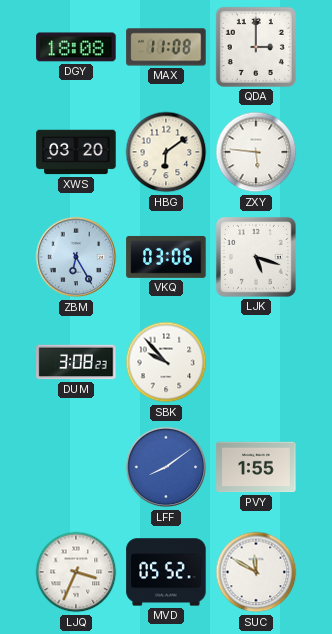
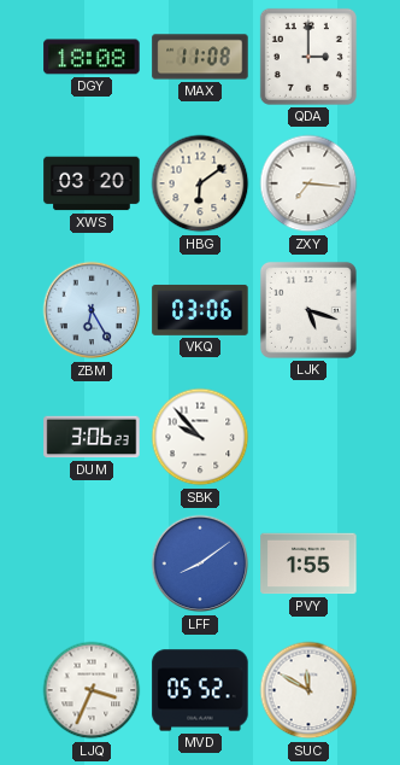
ZXY: 5:46 -> 7:16 (308, 183)
DUM: 3:08 -> 3:06 (92, 437)
